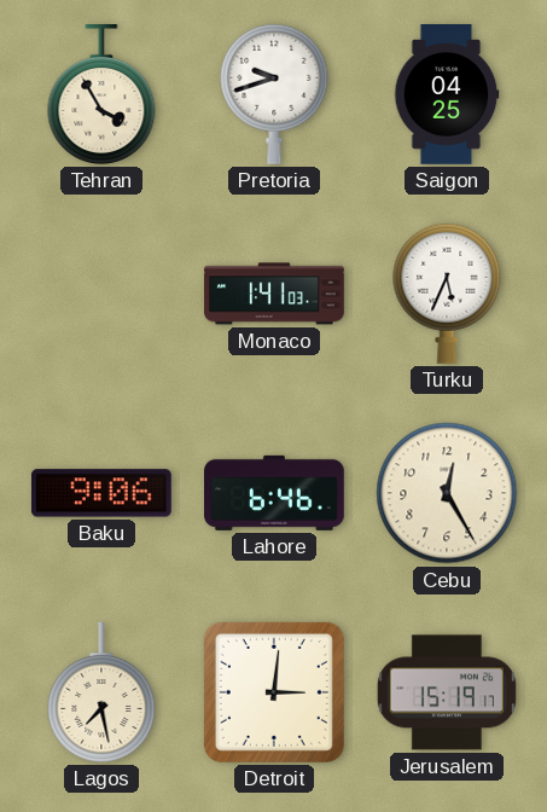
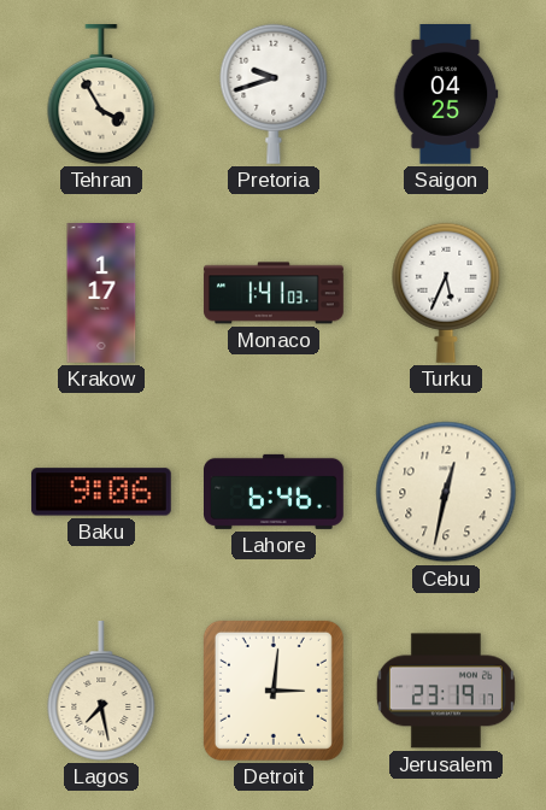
Krakow: none -> 1:17 (101, 294)
Cebu: 12:25 -> 12:32 (446, 492)
Jerusalem: 15:19 -> 23:19 (446, 691)
